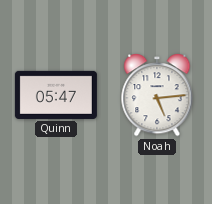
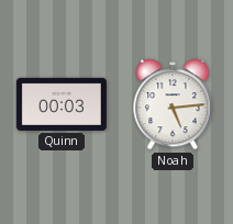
Quinn: 05:47 -> 00:03 (62, 104)
